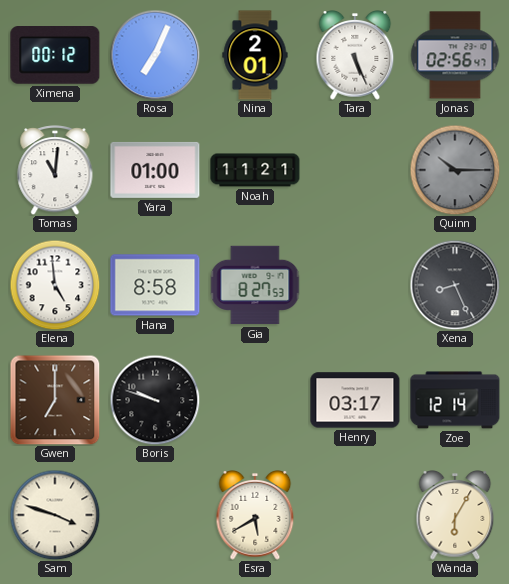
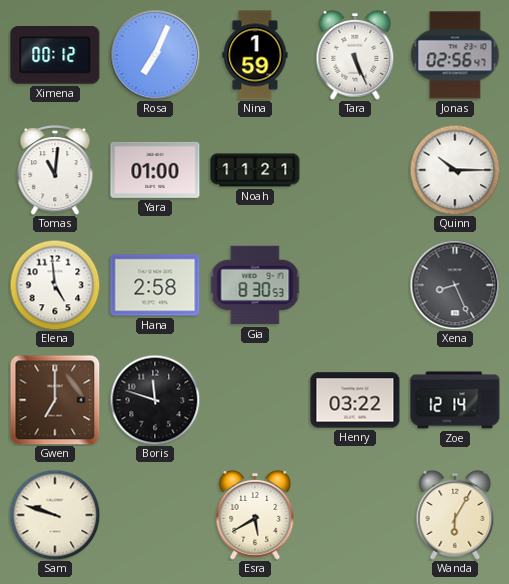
Nina: 2:01 -> 1:59 (255, 55)
Quinn dial: grey -> white (455, 170)
Hana: 8:58 -> 2:58 (155, 285)
Gia: 8:27 -> 8:30 (255, 285)
Boris: 9:48 -> 11:48 (155, 400)
Henry: 03:17 -> 03:22 (355, 400)
Sam: 3:48 -> 9:48 (55, 515)
